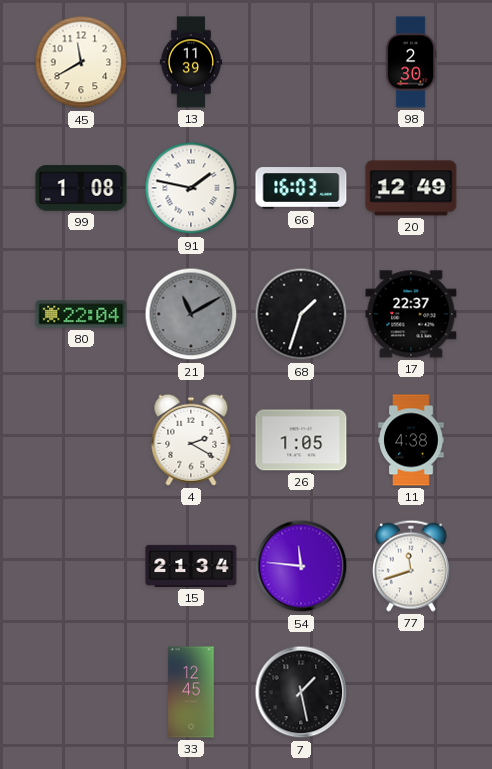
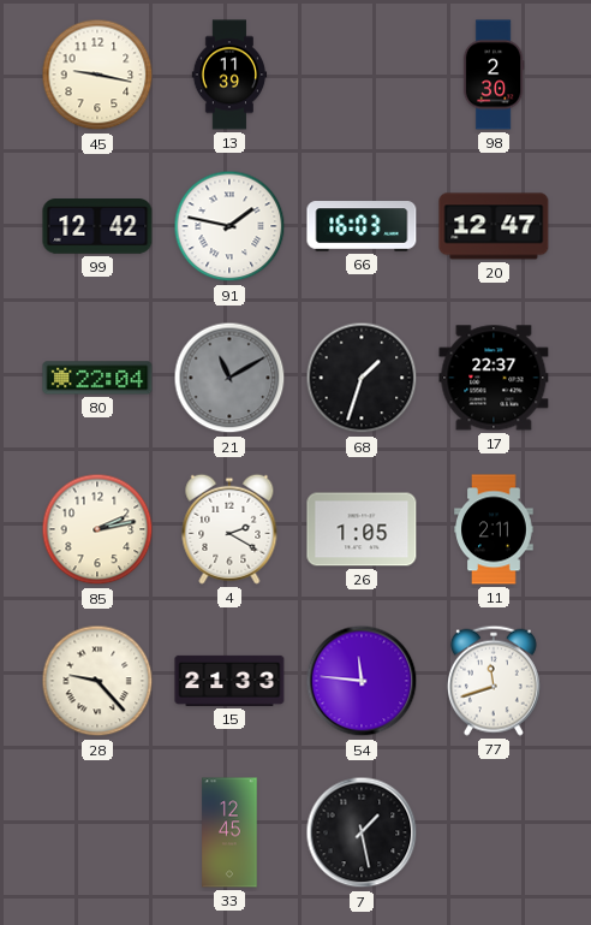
45: 11:40 -> 9:17 (97, 75)
99: 1:08 -> 12:42 (97, 226)
20: 12:49 -> 12:47 (494, 226)
85: none -> 2:13 (97, 529)
11: 4:38 -> 2:11 (494, 529)
28: none -> 9:23 (97, 681)
15: 21:34 -> 21:33 (229, 681)
